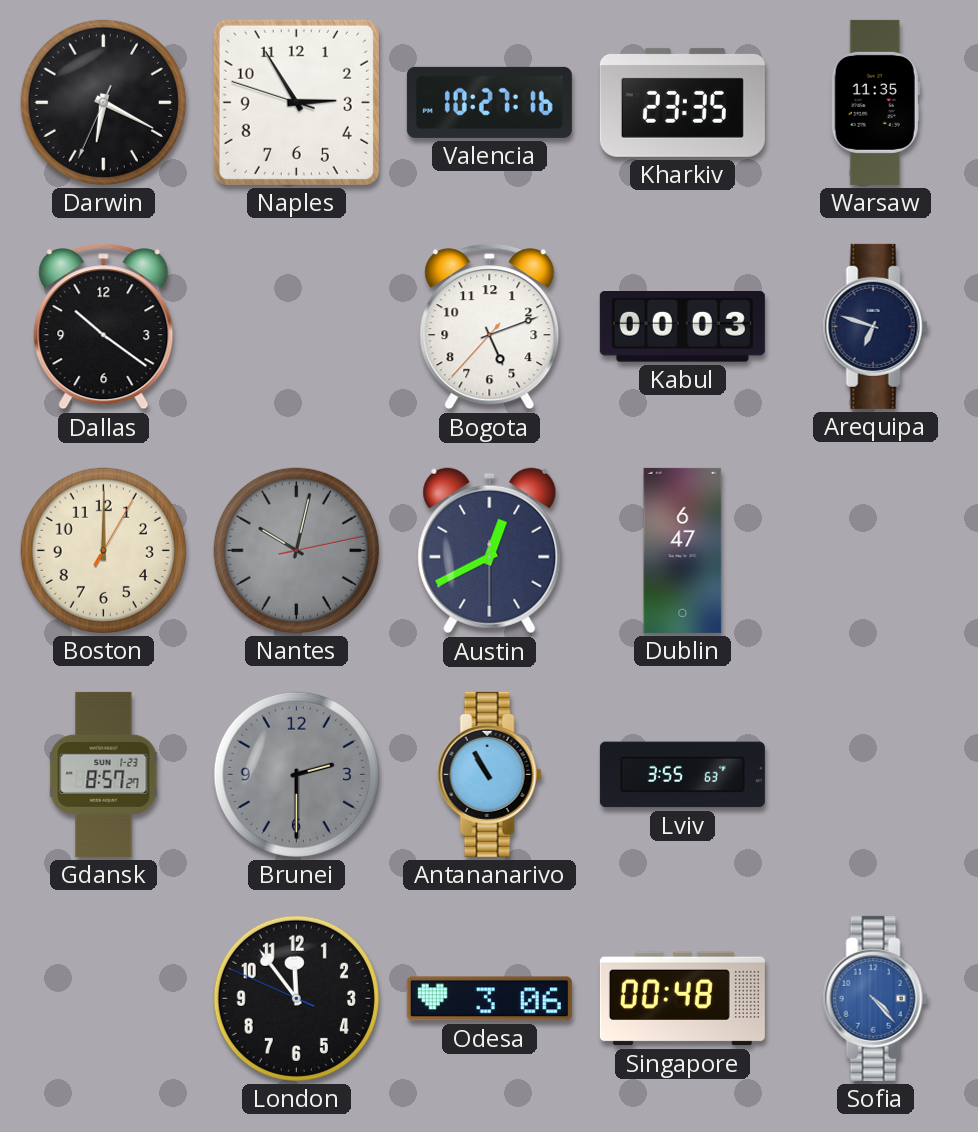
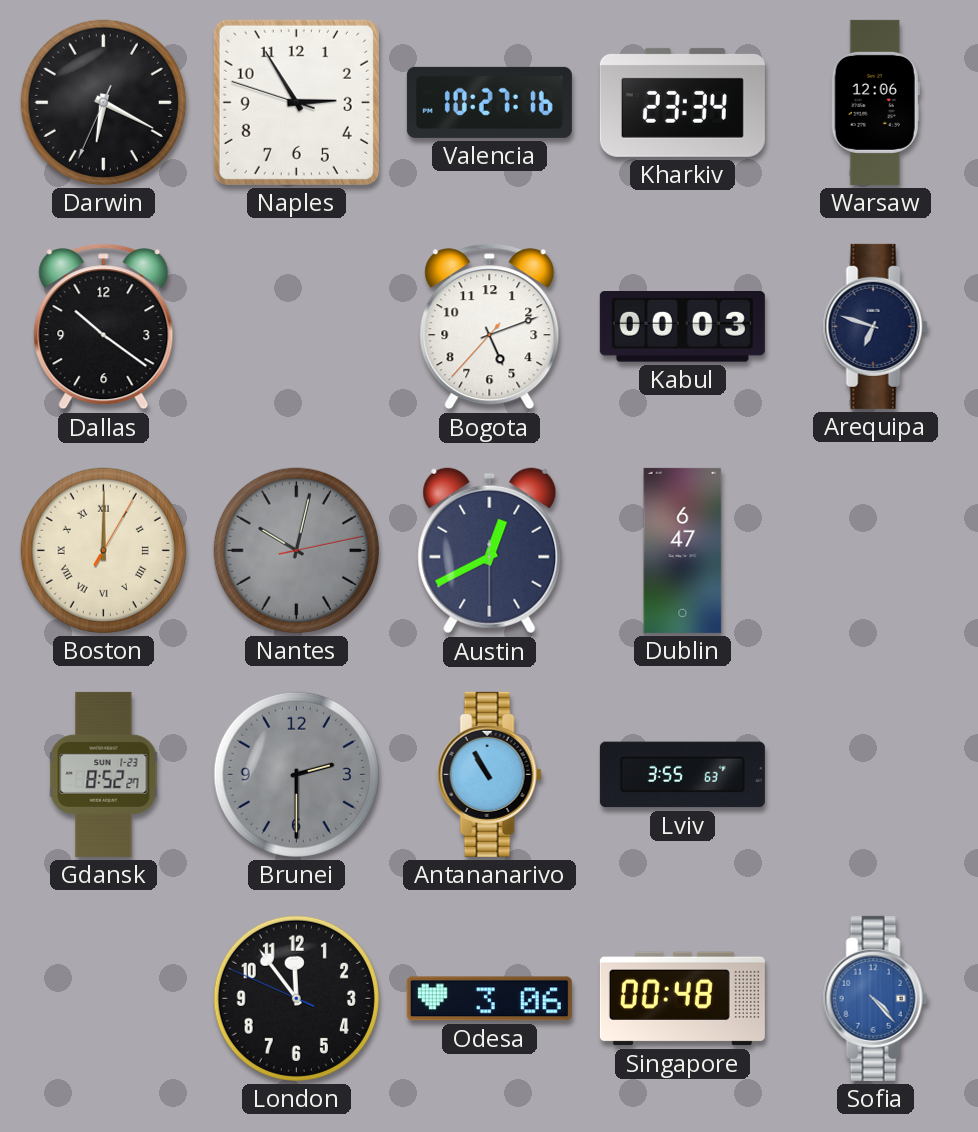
Kharkiv: 23:35 -> 23:34 (682, 102)
Warsaw: 11:35 -> 12:06 (875, 102)
Boston numerals: Arabic -> Roman (103, 550)
Gdansk: 8:57 -> 8:52 (104, 774)
